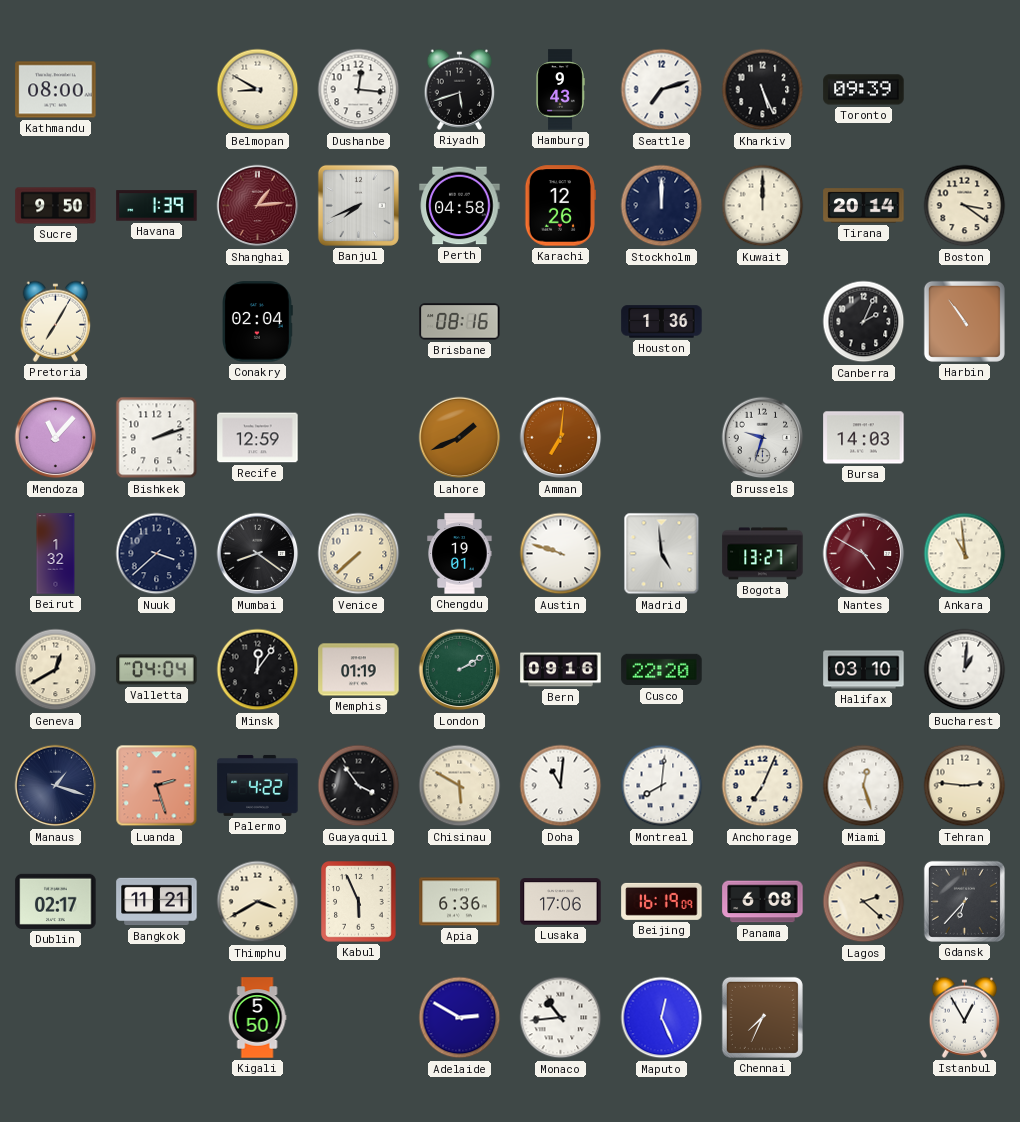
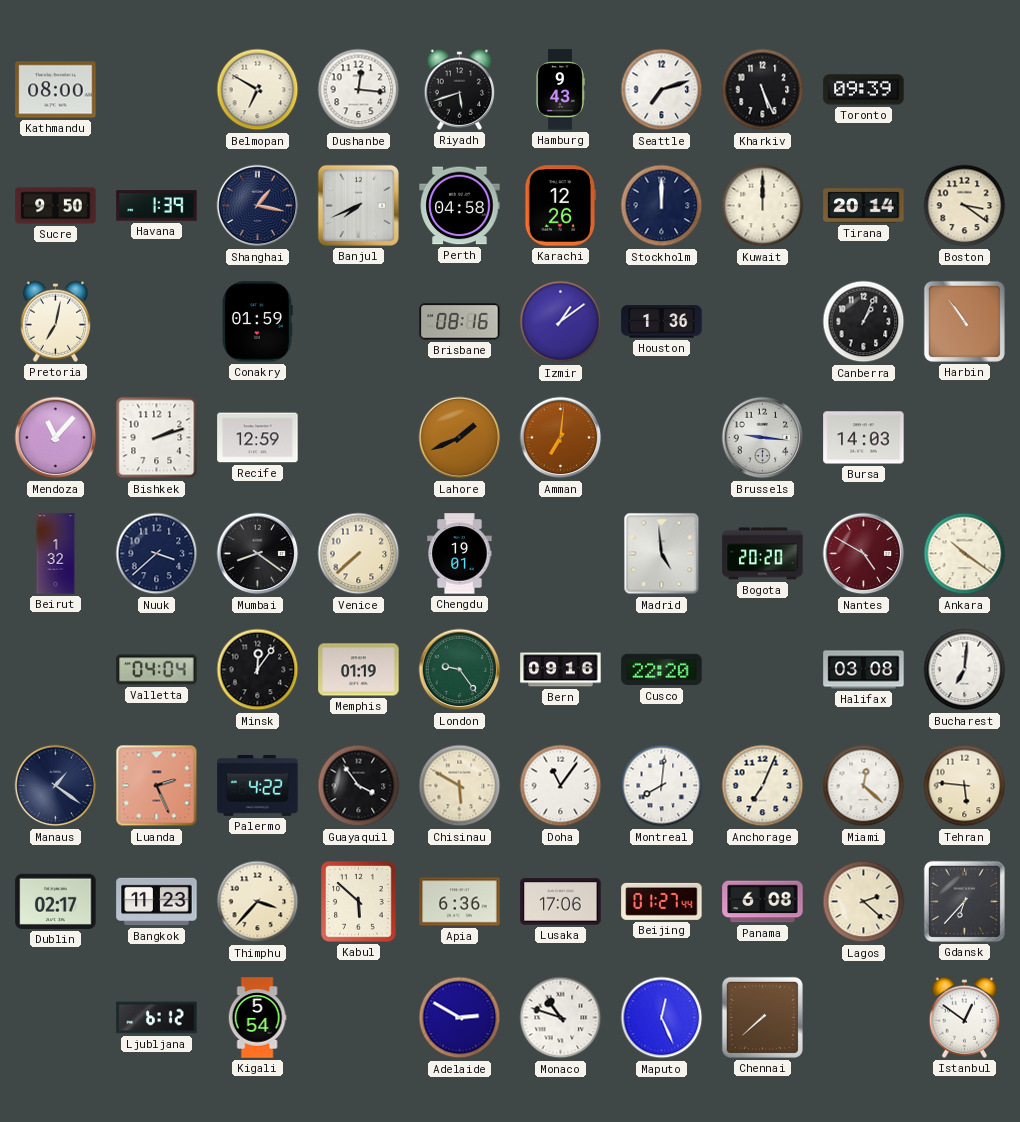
Belmopan: 8:50 -> 6:50 (258, 90)
Shanghai: 1:14 -> 1:17 (258, 206)
Shanghai dial: burgundy -> navy (258, 206)
Pretoria: 7:05 -> 7:02 (56, 321)
Conakry: 02:04 -> 01:59 (258, 322)
Izmir: none -> 1:09 (561, 322)
Canberra: 2:04 -> 1:04 (864, 322)
Brussels: 9:33 -> 9:16 (763, 438)
Austin: 9:48 -> none (561, 554)
Bogota: 13:27 -> 20:20 (763, 554)
Ankara: 10:59 -> 10:21 (965, 554)
Geneva: 12:40 -> none (56, 670)
London: 2:10 -> 9:24 (460, 670)
Halifax: 03:10 -> 03:08 (864, 670)
Bucharest: 1:01 -> 7:01 (965, 670)
Manaus: 1:18 -> 1:21 (56, 786)
Luanda: 2:27 -> 2:26 (157, 786)
Doha: 11:01 -> 11:06 (561, 786)
Miami: 12:27 -> 12:22 (864, 786)
Tehran: 2:46 -> 5:46 (965, 786)
Bangkok: 11:21 -> 11:23 (157, 902)
Thimphu: 3:40 -> 3:37 (258, 902)
Kabul: 5:56 -> 5:52 (359, 902)
Beijing: 16:19 -> 01:27 (662, 901)
Ljubljana: none -> 6:12 (157, 1018)
Kigali: 5:50 -> 5:54 (257, 1018)
Monaco: 10:44 -> 10:48 (561, 1018)
Chennai: 7:34 -> 7:38 (762, 1017)
Istanbul: 12:55 -> 12:51 (965, 1017)
